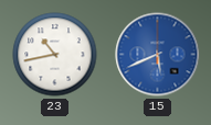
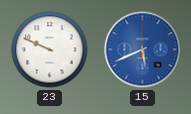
23: 10:43 -> 9:49 (50, 50)
